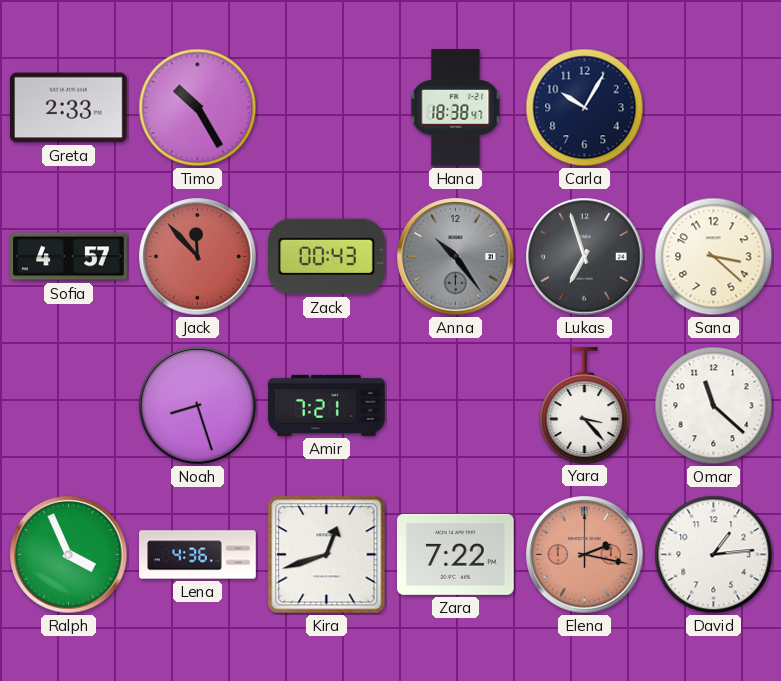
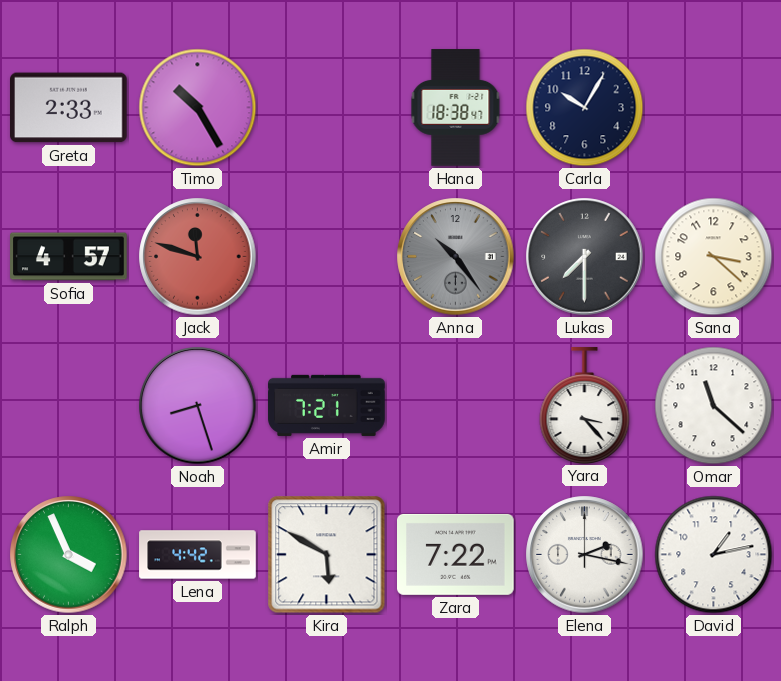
Jack: 11:53 -> 11:48 (198, 257)
Zack: 00:43 -> none (327, 257)
Lukas: 6:57 -> 7:30 (585, 257)
Lena: 4:36 -> 4:42 (198, 555)
Kira: 12:42 -> 5:50 (327, 555)
Elena dial: salmon -> white (585, 555)
David: 1:14 -> 1:13 (714, 555)
